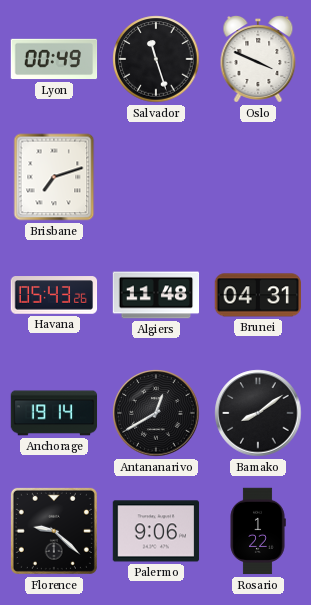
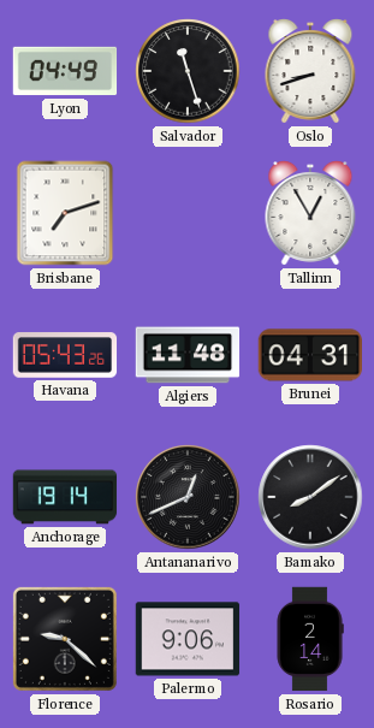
Lyon: 00:49 -> 04:49 (65, 71)
Oslo: 3:49 -> 8:42 (310, 72)
Tallinn: none -> 12:55 (310, 214)
Antananarivo: 12:40 -> 12:41 (188, 497)
Rosario: 1:22 -> 2:14 (310, 639)
